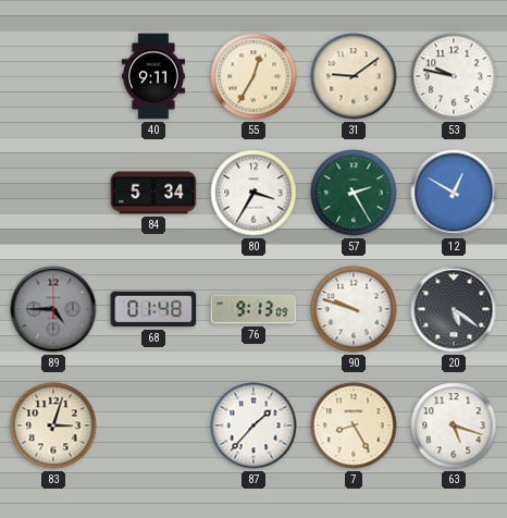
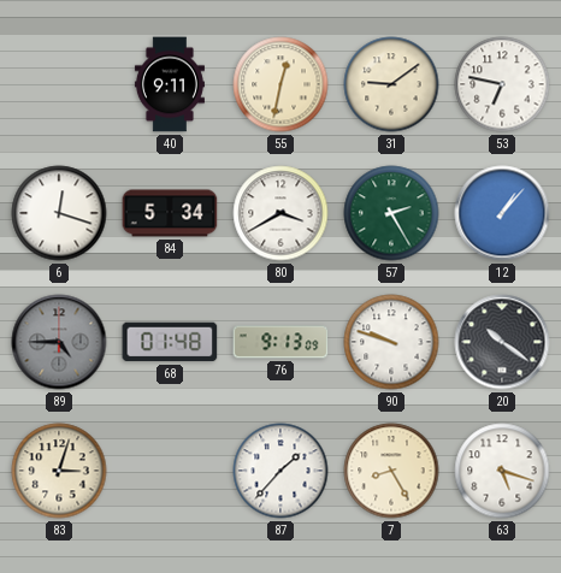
55: 12:35 -> 12:32 (280, 84)
53: 9:47 -> 6:47 (502, 84)
6: none -> 12:18 (59, 213)
80: 3:35 -> 3:40 (280, 213)
12: 12:50 -> 1:07 (502, 213)
20: 5:21 -> 10:21 (502, 342)
